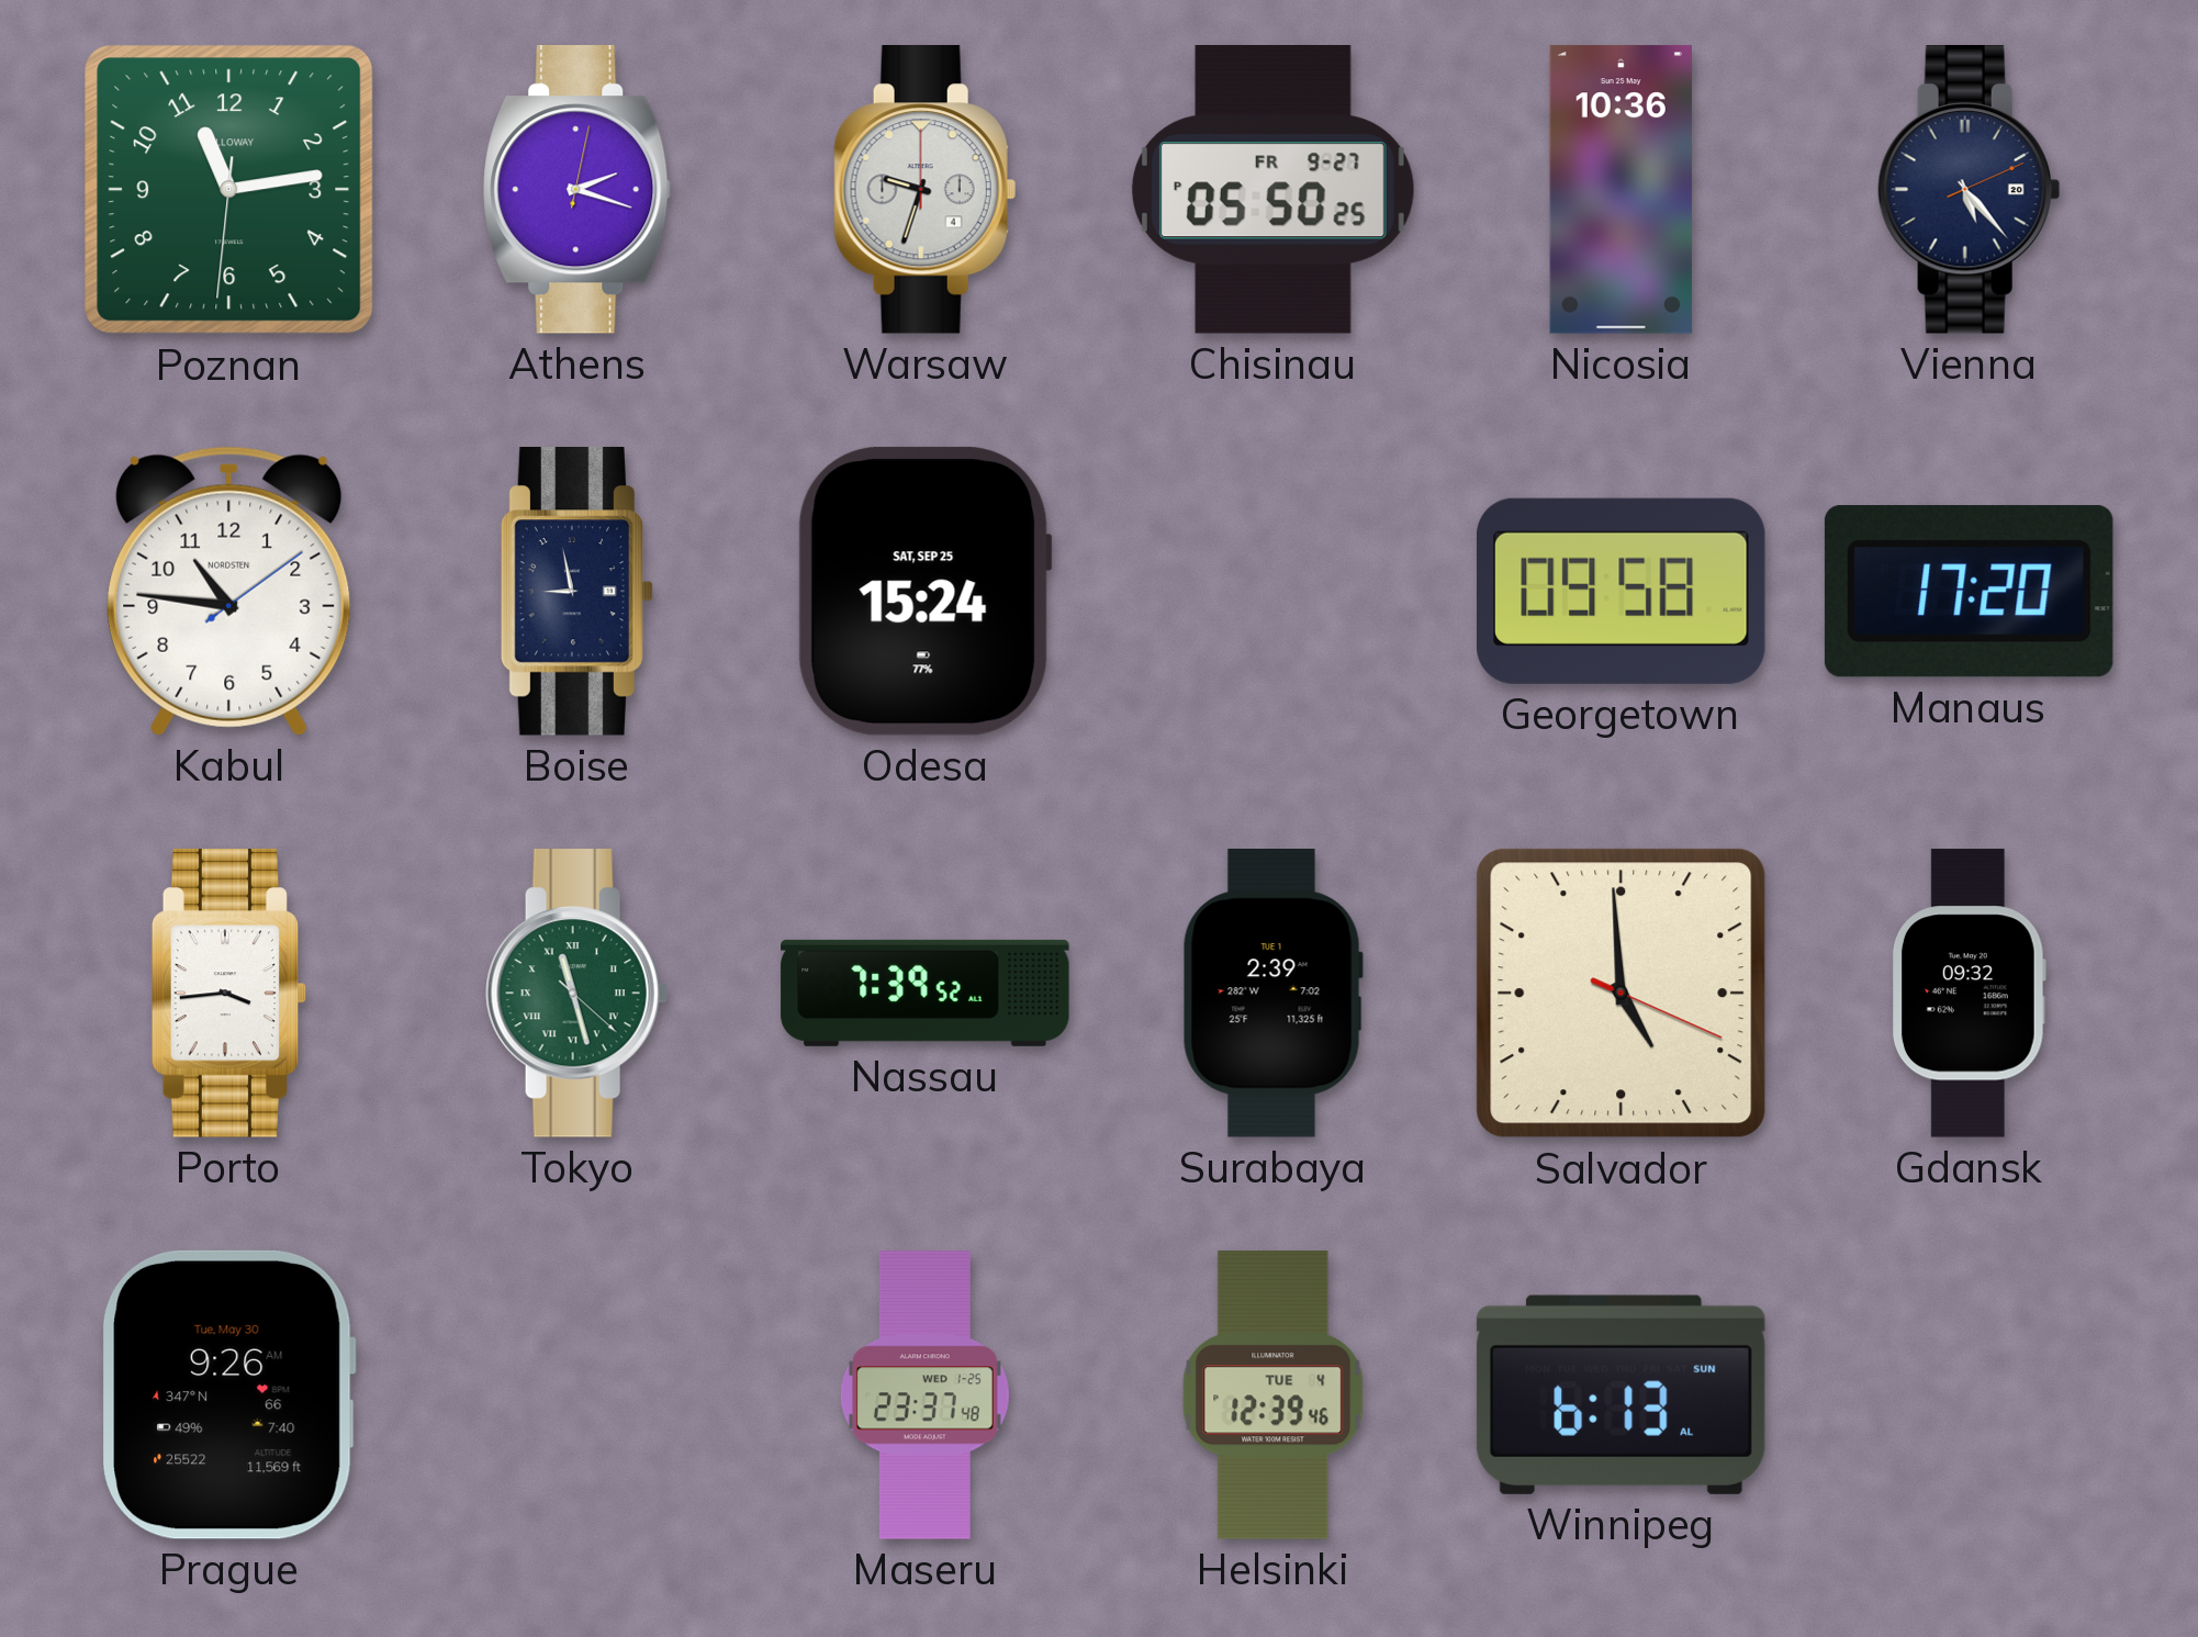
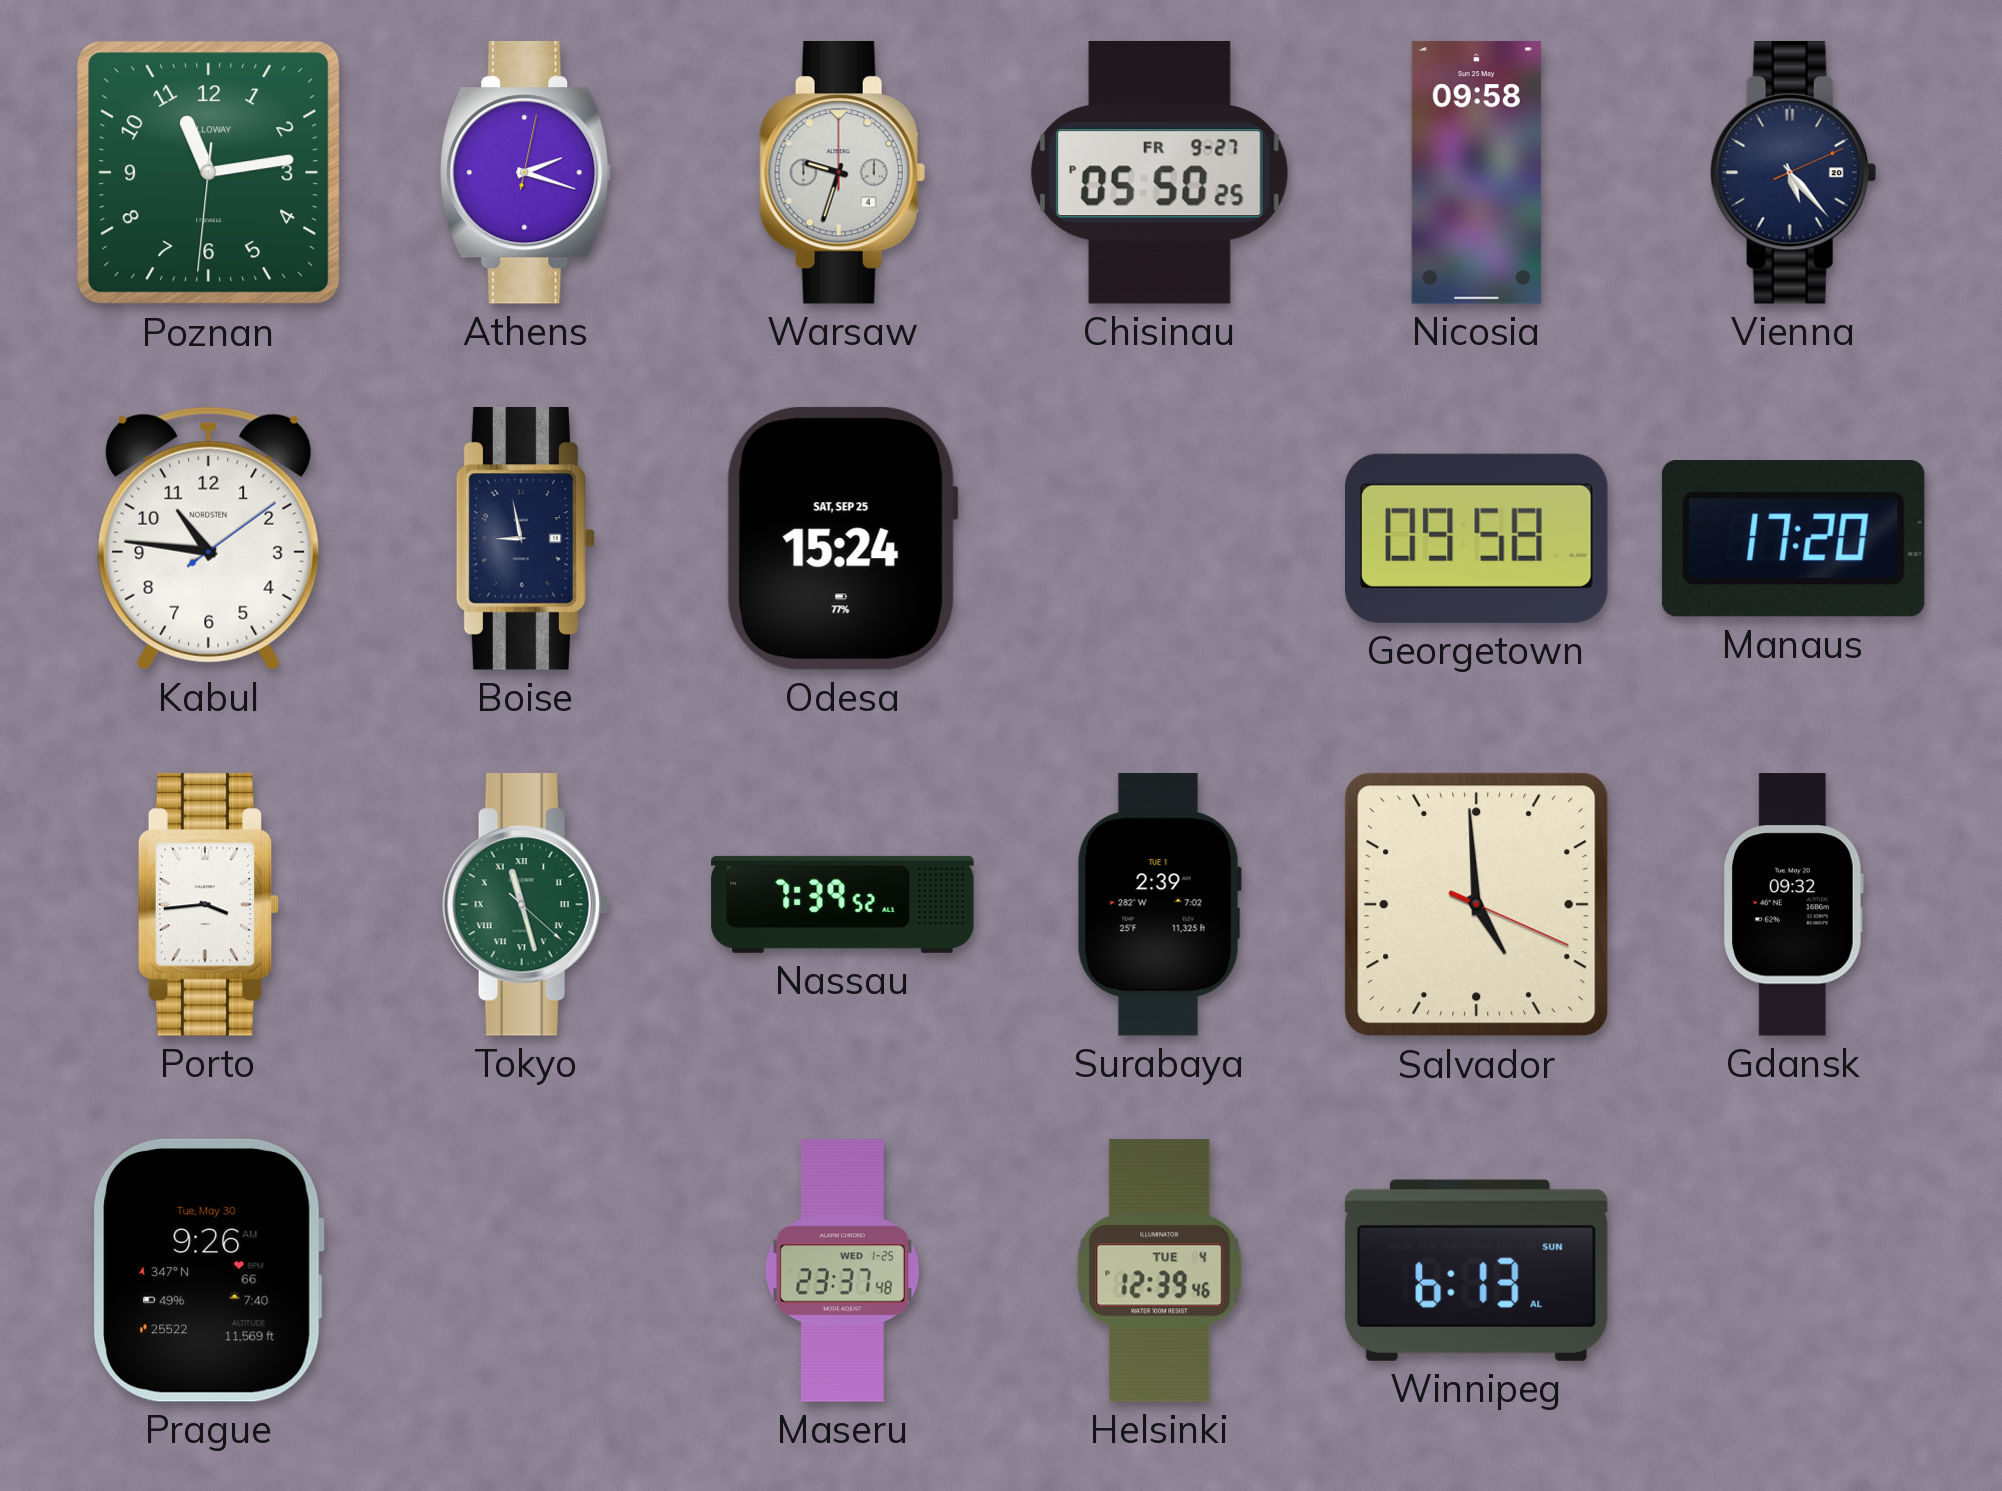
Nicosia: 10:36 -> 09:58 (1476, 173)
